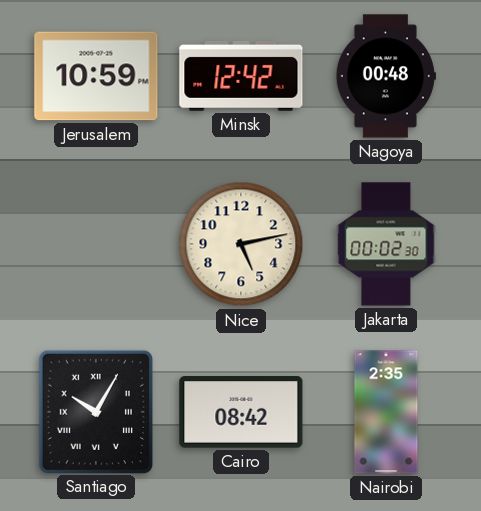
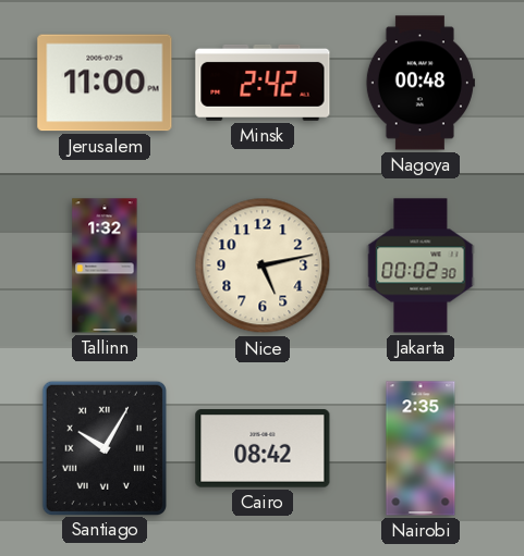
Jerusalem: 10:59 -> 11:00 (105, 83)
Minsk: 12:42 -> 2:42 (263, 83)
Tallinn: none -> 1:32 (105, 265)
